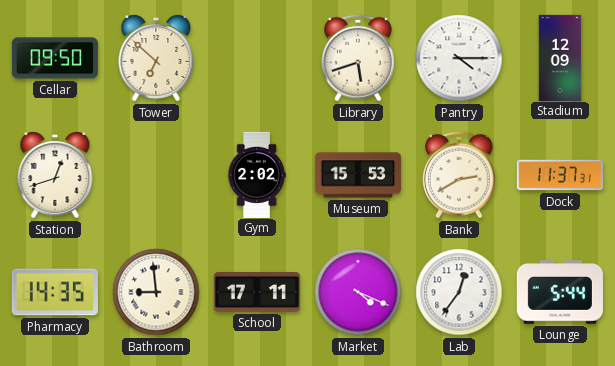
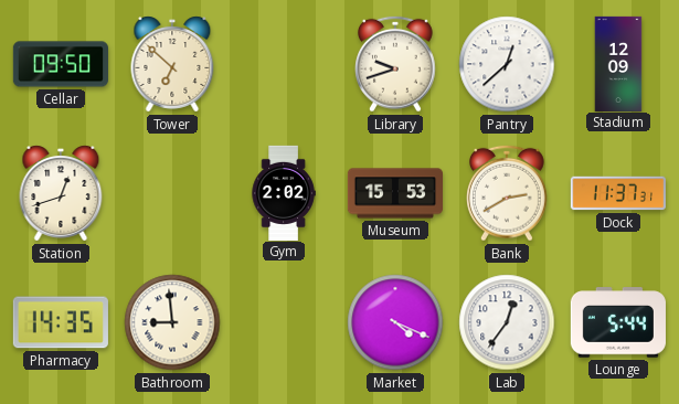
Library: 5:42 -> 9:42 (396, 64)
Pantry: 4:15 -> 12:38 (507, 64)
School: 17:11 -> none (257, 293)
